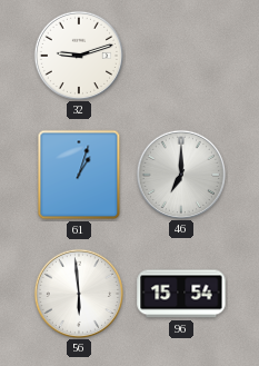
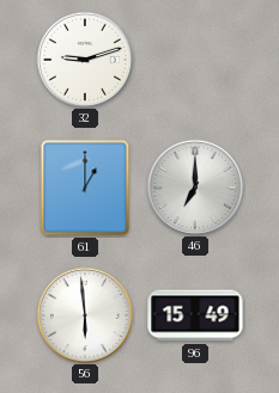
61: 1:03 -> 1:00 (85, 188)
96: 15:54 -> 15:49 (195, 315)
